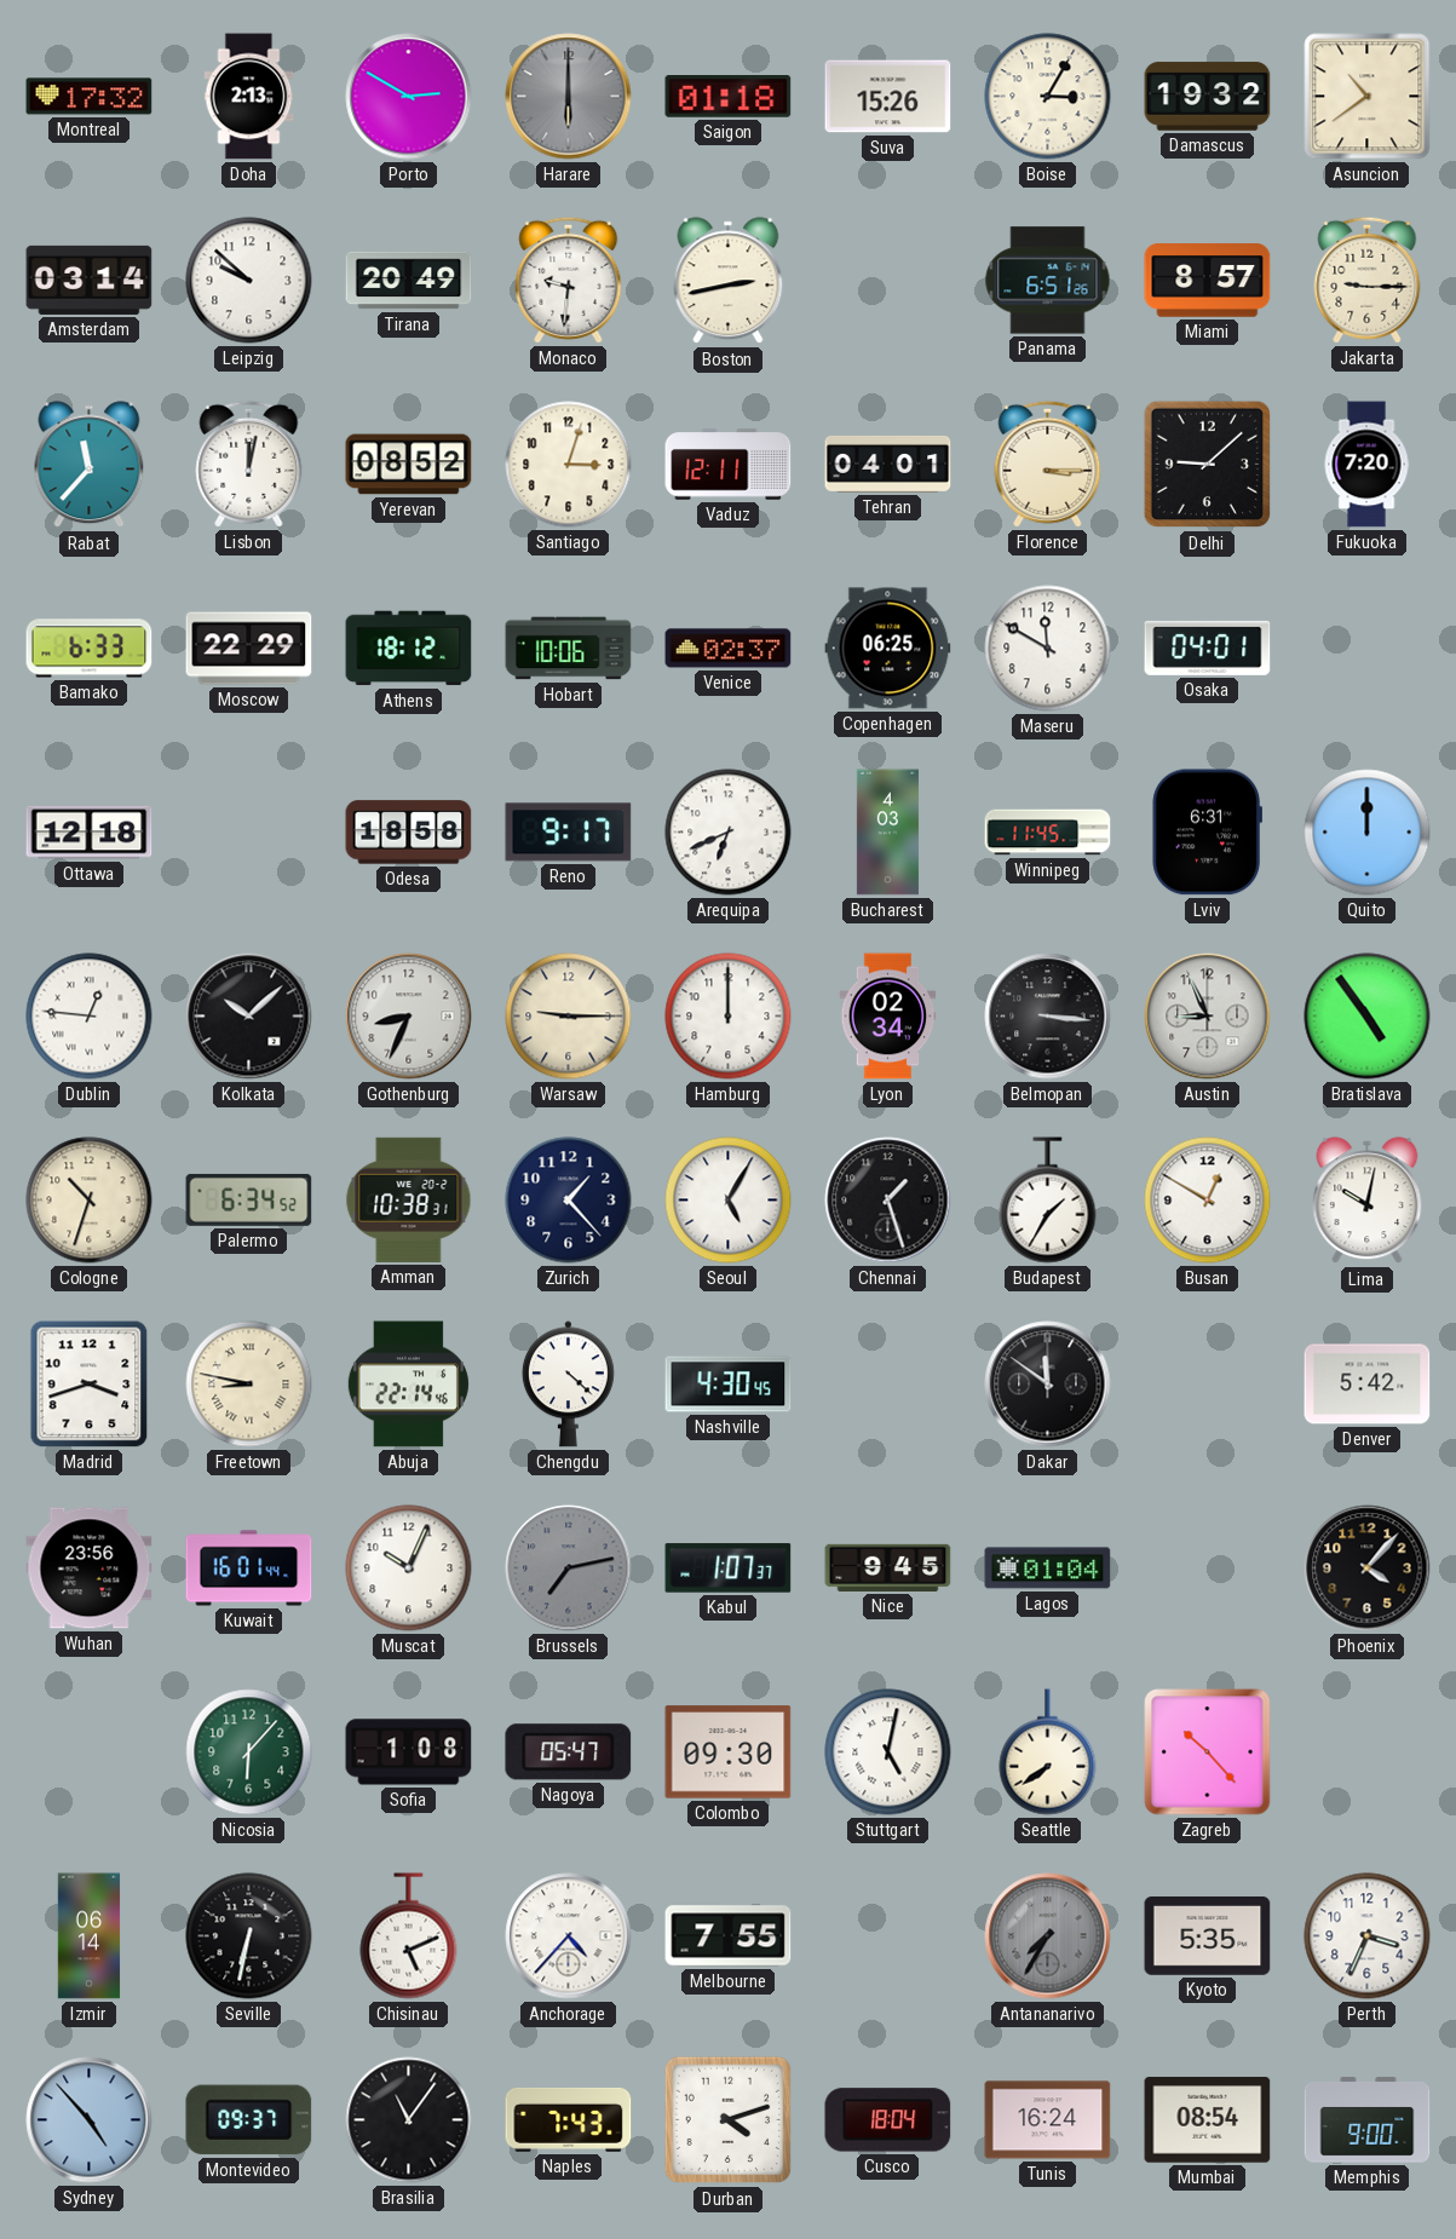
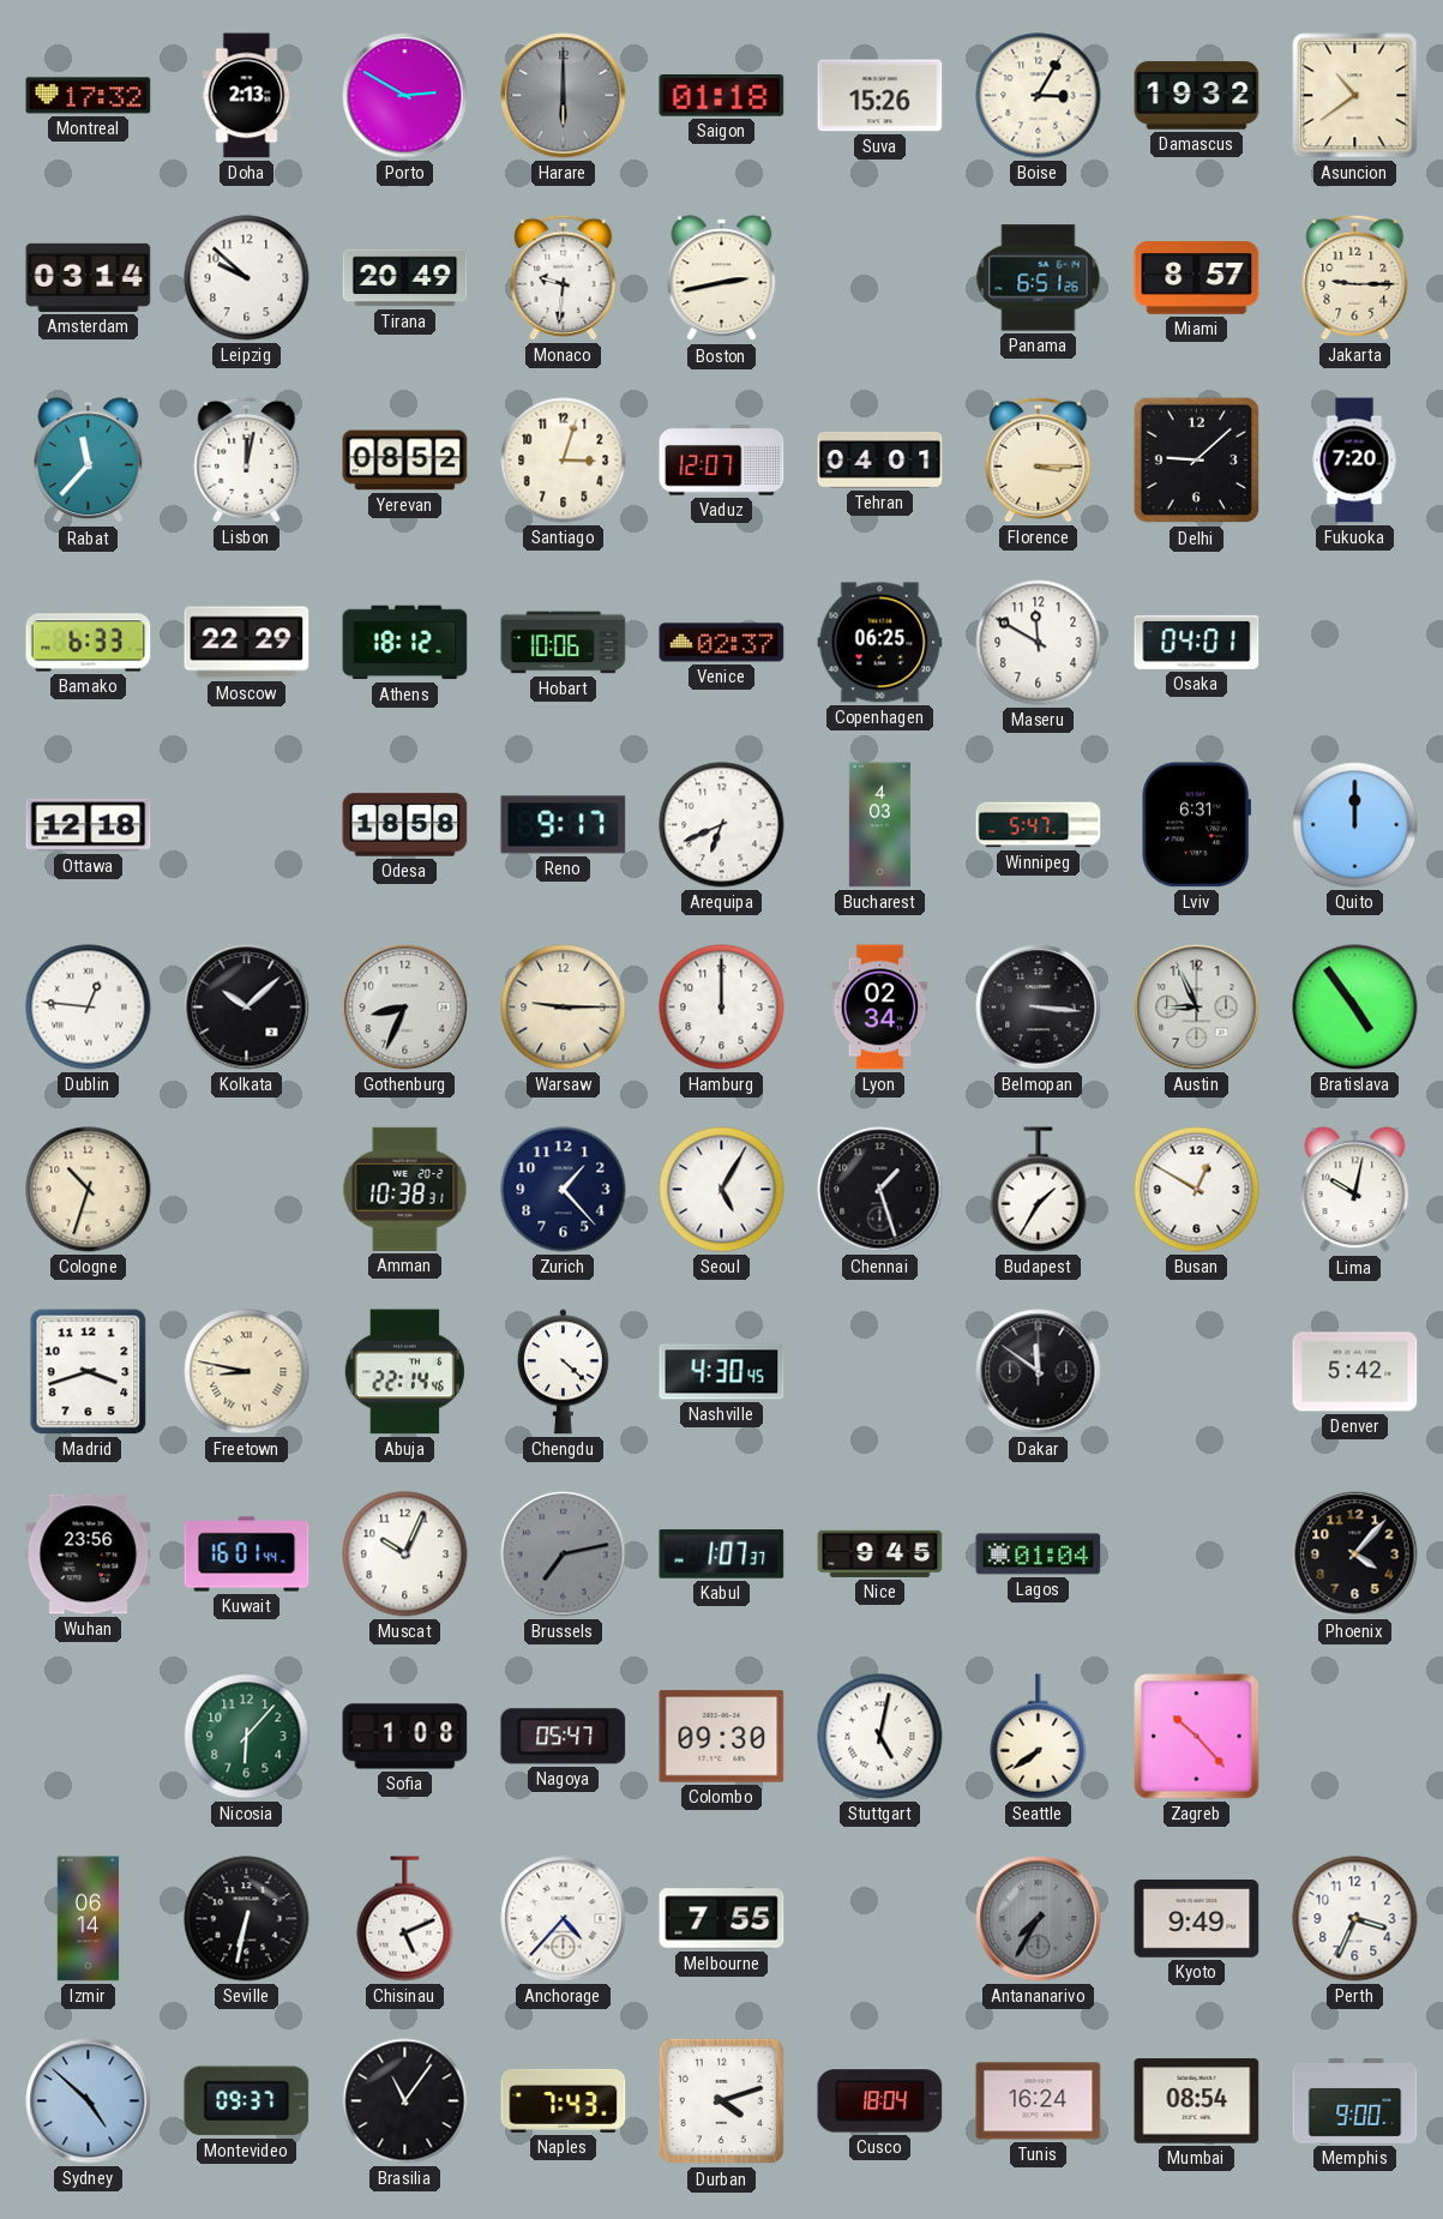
Vaduz: 12:11 -> 12:07 (722, 461)
Winnipeg: 11:45 -> 5:47 (1039, 825)
Palermo: 6:34 -> none (249, 1199)
Kyoto: 5:35 -> 9:49 (1197, 1919)
Sydney: 4:53 -> 4:52 (89, 2101)
